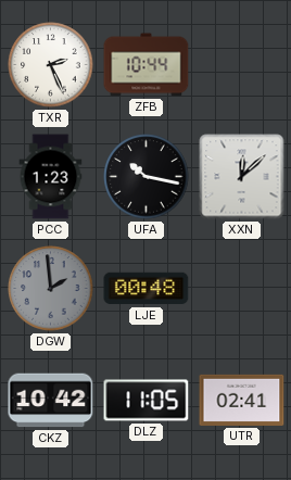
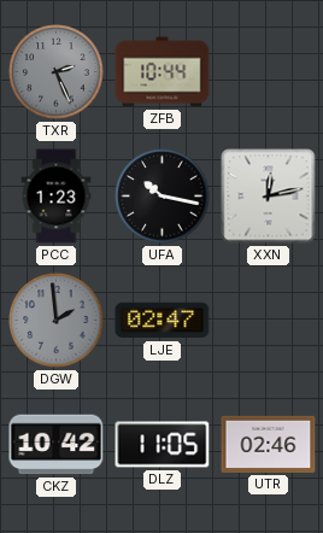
TXR dial: white -> grey (57, 72)
XXN: 12:08 -> 12:13 (269, 197)
LJE: 00:48 -> 02:47 (163, 321)
UTR: 02:41 -> 02:46 (269, 444)
